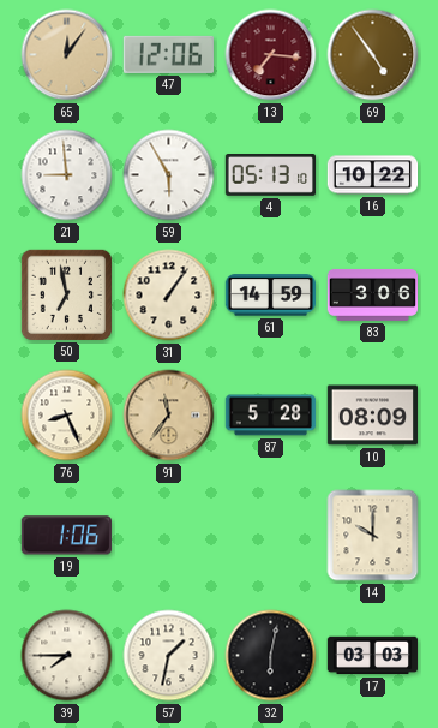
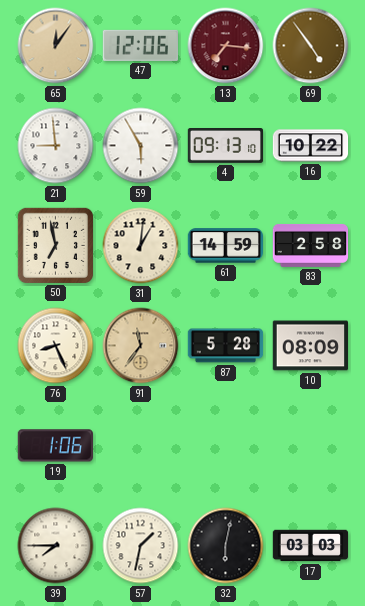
4: 05:13 -> 09:13 (226, 146)
31: 1:06 -> 1:01 (141, 246)
83: 3:06 -> 2:58 (311, 245)
14: 10:00 -> none (373, 536)
